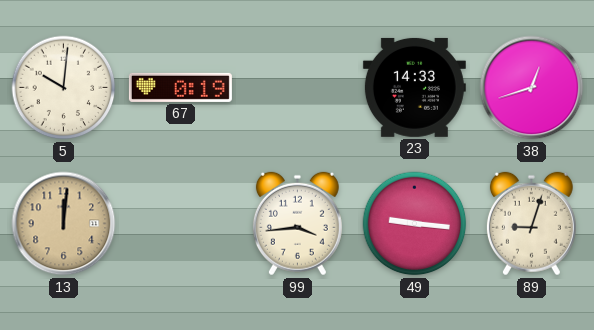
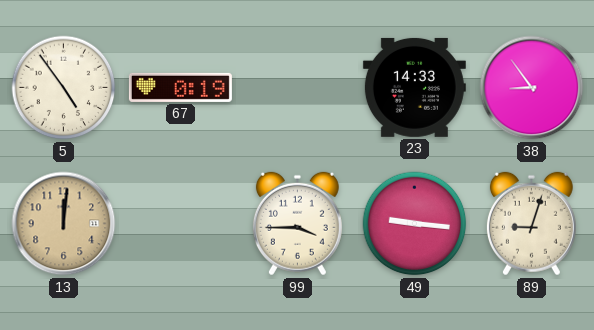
5: 10:01 -> 4:54 (64, 88)
38: 12:42 -> 8:54 (532, 88)
99: 3:44 -> 3:45 (297, 224)
